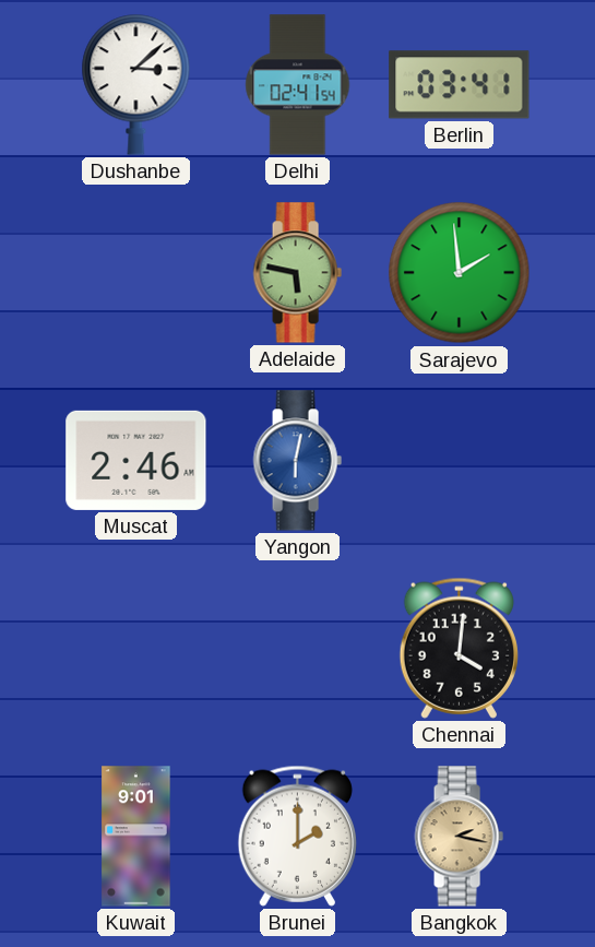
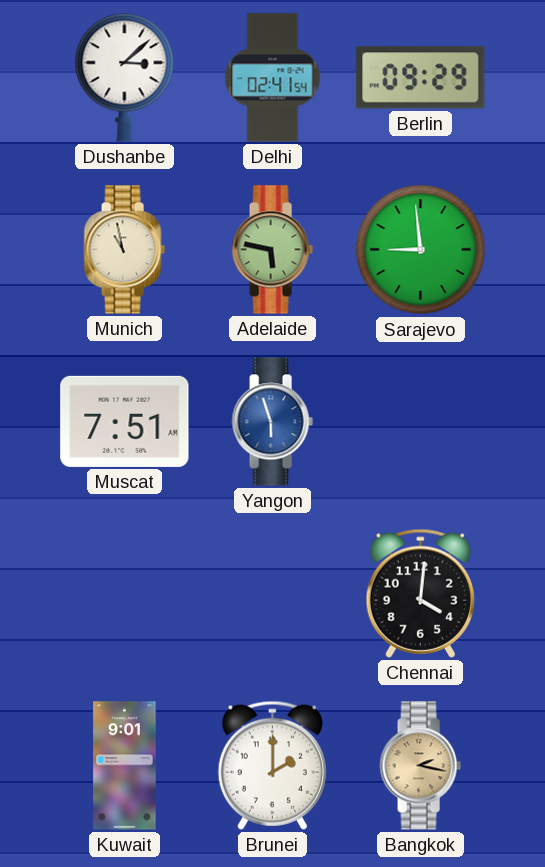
Berlin: 03:41 -> 09:29 (421, 78)
Munich: none -> 10:58 (124, 250)
Sarajevo: 1:59 -> 8:59 (421, 250)
Muscat: 2:46 -> 7:51 (125, 421)
Yangon: 6:02 -> 5:57 (272, 422)
